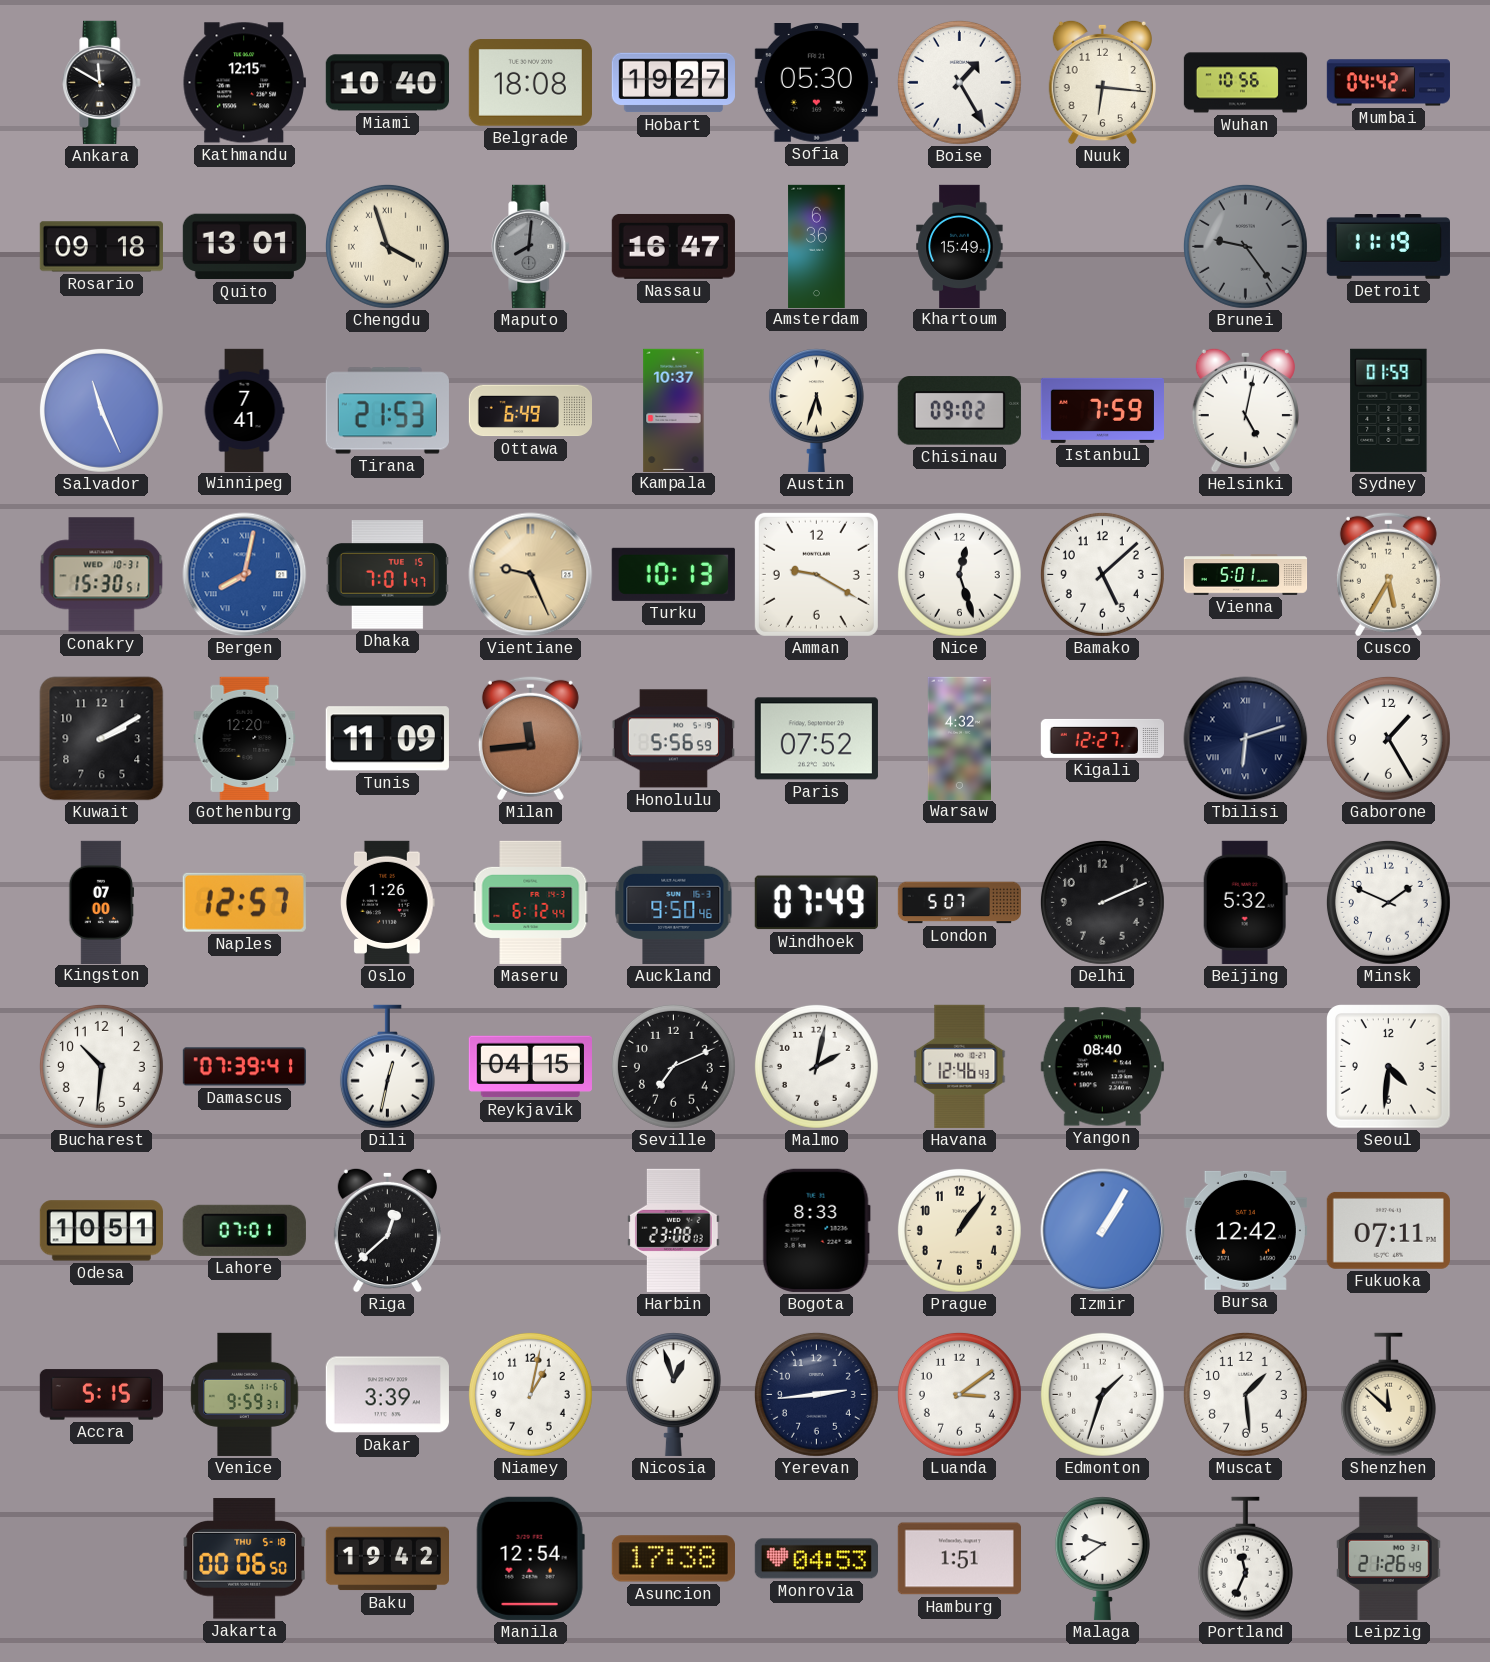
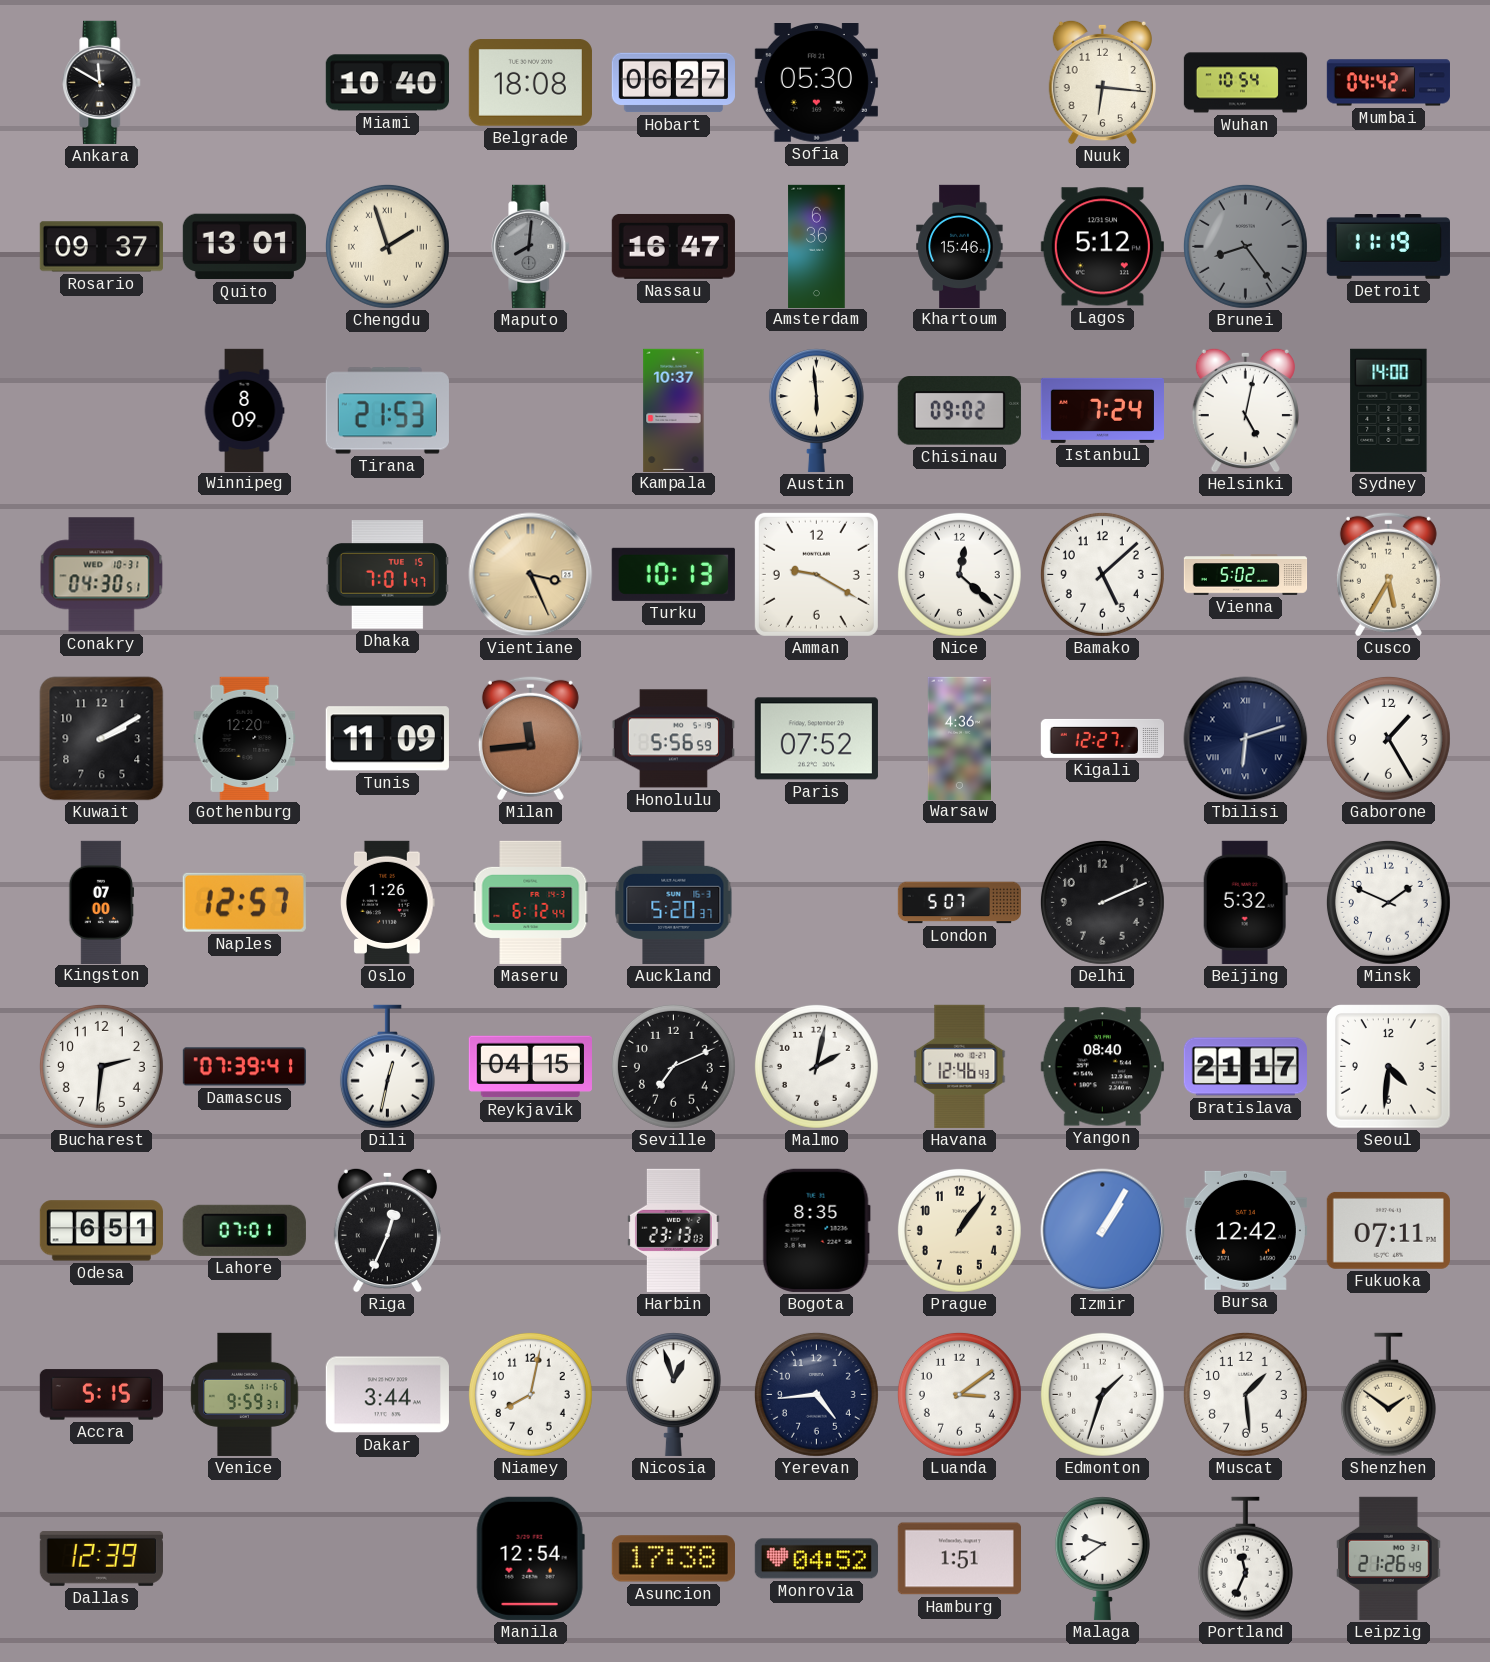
Kathmandu: 12:15 -> none (244, 83)
Hobart: 19:27 -> 06:27 (673, 83)
Boise: 1:25 -> none (959, 82)
Wuhan: 10:56 -> 10:54 (1246, 83)
Rosario: 09:18 -> 09:37 (101, 247)
Chengdu: 3:57 -> 1:57 (387, 246)
Khartoum: 15:49 -> 15:46 (960, 246)
Lagos: none -> 5:12 (1102, 247)
Brunei: 9:24 -> 8:24 (1245, 246)
Salvador: 11:26 -> none (101, 410)
Winnipeg: 7:41 -> 8:09 (244, 410)
Ottawa: 6:49 -> none (530, 411)
Austin: 5:33 -> 5:59 (816, 410)
Istanbul: 7:59 -> 7:24 (1102, 410)
Sydney: 01:59 -> 14:00 (1389, 410)
Conakry: 15:30 -> 04:30 (102, 575)
Bergen: 8:02 -> none (245, 575)
Vientiane: 9:26 -> 3:26 (531, 575)
Nice: 12:27 -> 12:22 (959, 574)
Vienna: 5:01 -> 5:02 (1246, 575)
Warsaw: 4:32 -> 4:36 (959, 738)
Auckland: 9:50 -> 5:20 (674, 902)
Windhoek: 07:49 -> none (816, 903)
Bucharest: 10:31 -> 2:31 (101, 1066)
Bratislava: none -> 21:17 (1245, 1067)
Odesa: 10:51 -> 6:51 (101, 1231)
Riga: 12:38 -> 12:34 (387, 1230)
Harbin: 23:08 -> 23:13 (674, 1230)
Bogota: 8:33 -> 8:35 (816, 1230)
Dakar: 3:39 -> 3:44 (387, 1395)
Niamey: 1:02 -> 8:02 (530, 1394)
Yerevan: 2:44 -> 4:44 (816, 1394)
Shenzhen: 11:52 -> 1:51 (1388, 1395)
Dallas: none -> 12:39 (101, 1558)
Jakarta: 00:06 -> none (245, 1559)
Baku: 19:42 -> none (387, 1559)
Monrovia: 04:53 -> 04:52 (816, 1559)
